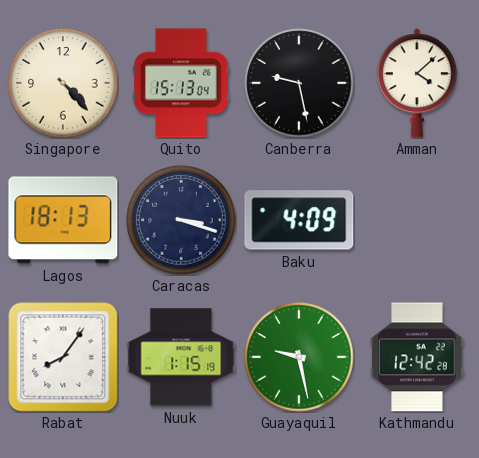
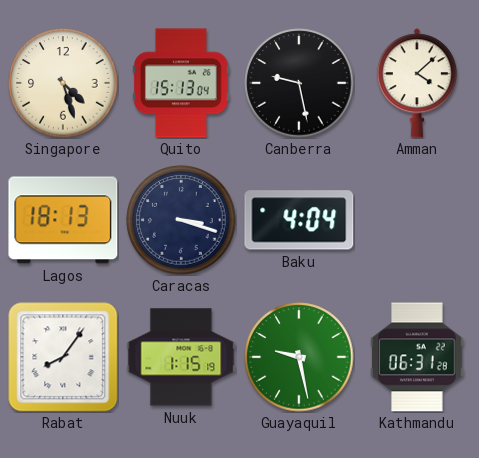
Singapore: 4:23 -> 4:27 (63, 83)
Baku: 4:09 -> 4:04 (299, 220)
Kathmandu: 12:42 -> 06:31 (417, 357)
